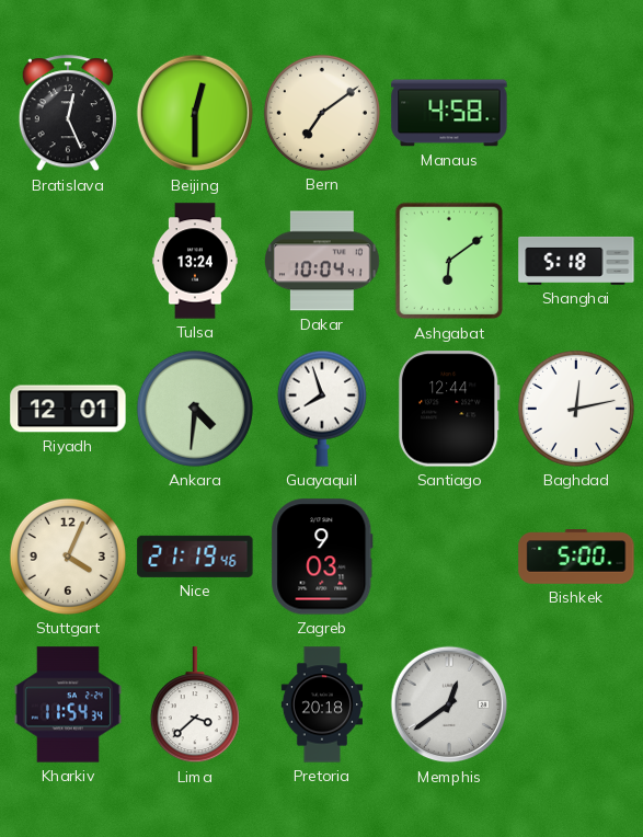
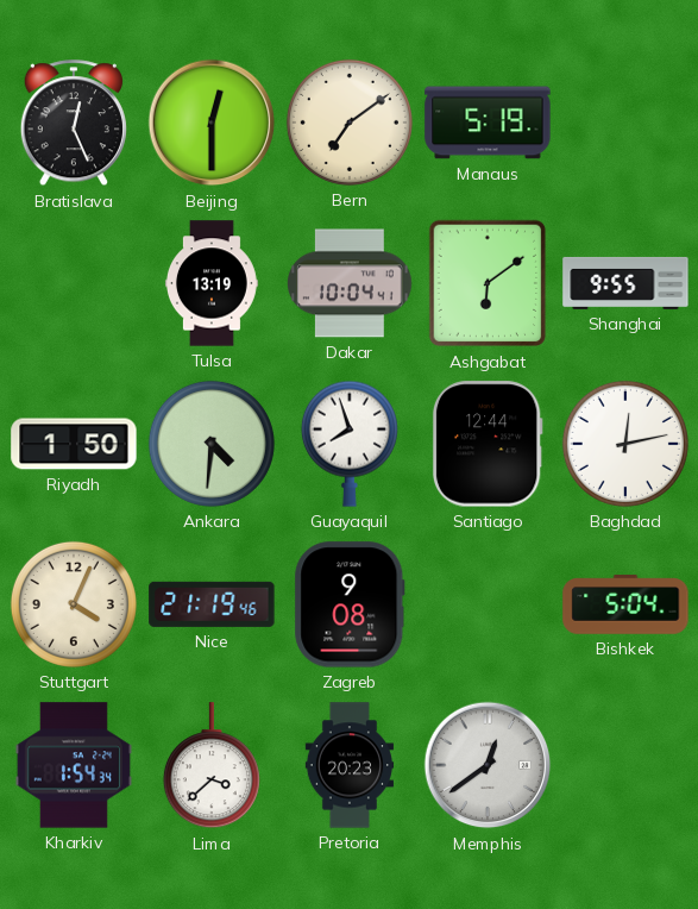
Manaus: 4:58 -> 5:19 (488, 123)
Tulsa: 13:24 -> 13:19 (212, 283)
Shanghai: 5:18 -> 9:55 (625, 283)
Riyadh: 12:01 -> 1:50 (74, 444)
Zagreb: 9:03 -> 9:08 (350, 604)
Bishkek: 5:00 -> 5:04 (625, 604)
Kharkiv: 11:54 -> 1:54 (74, 765)
Pretoria: 20:18 -> 20:23 (348, 765)
